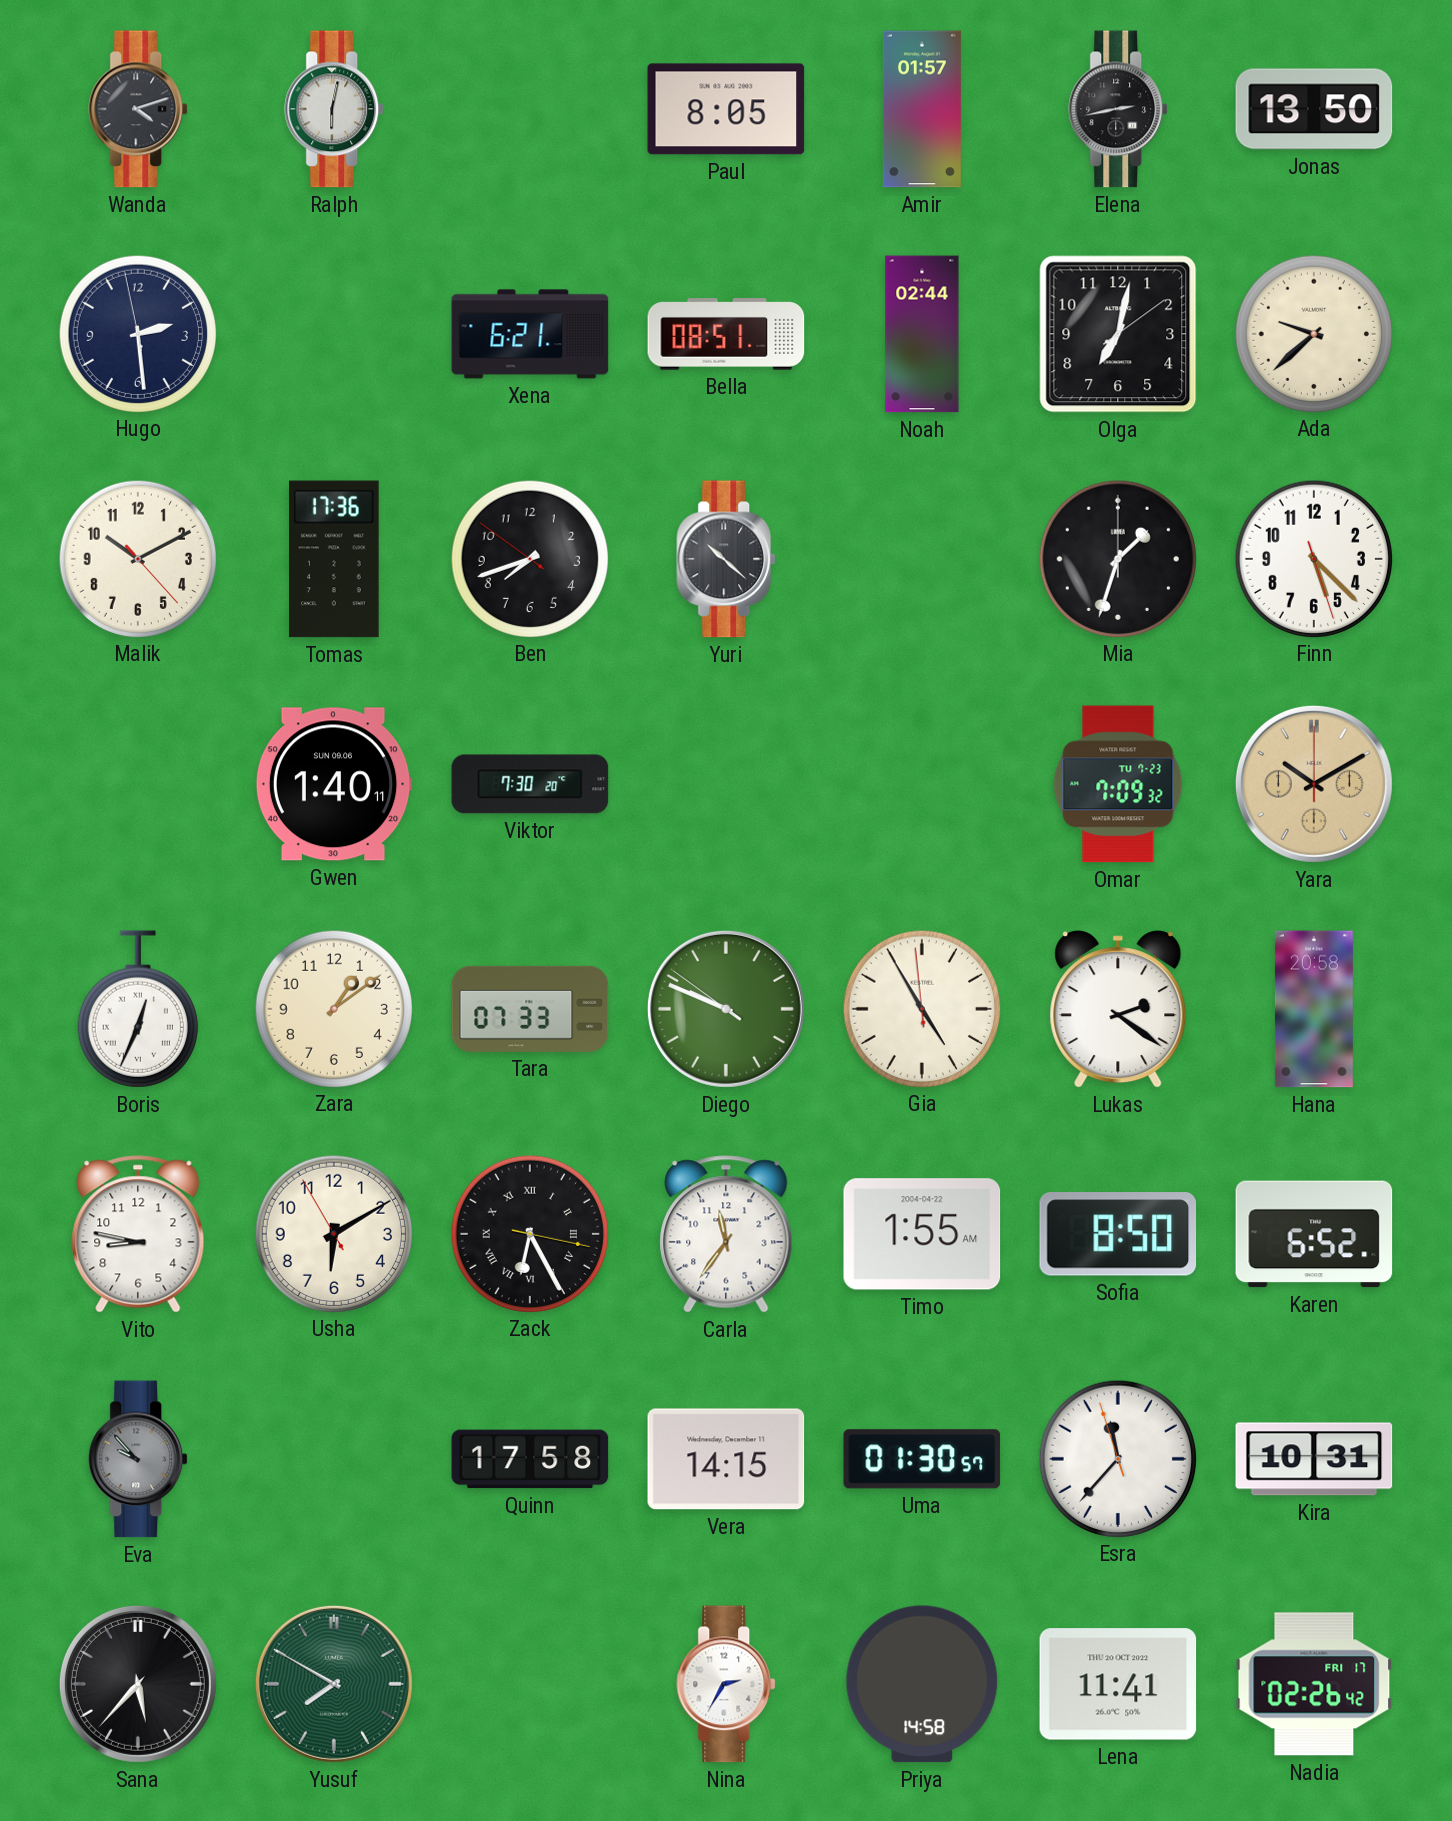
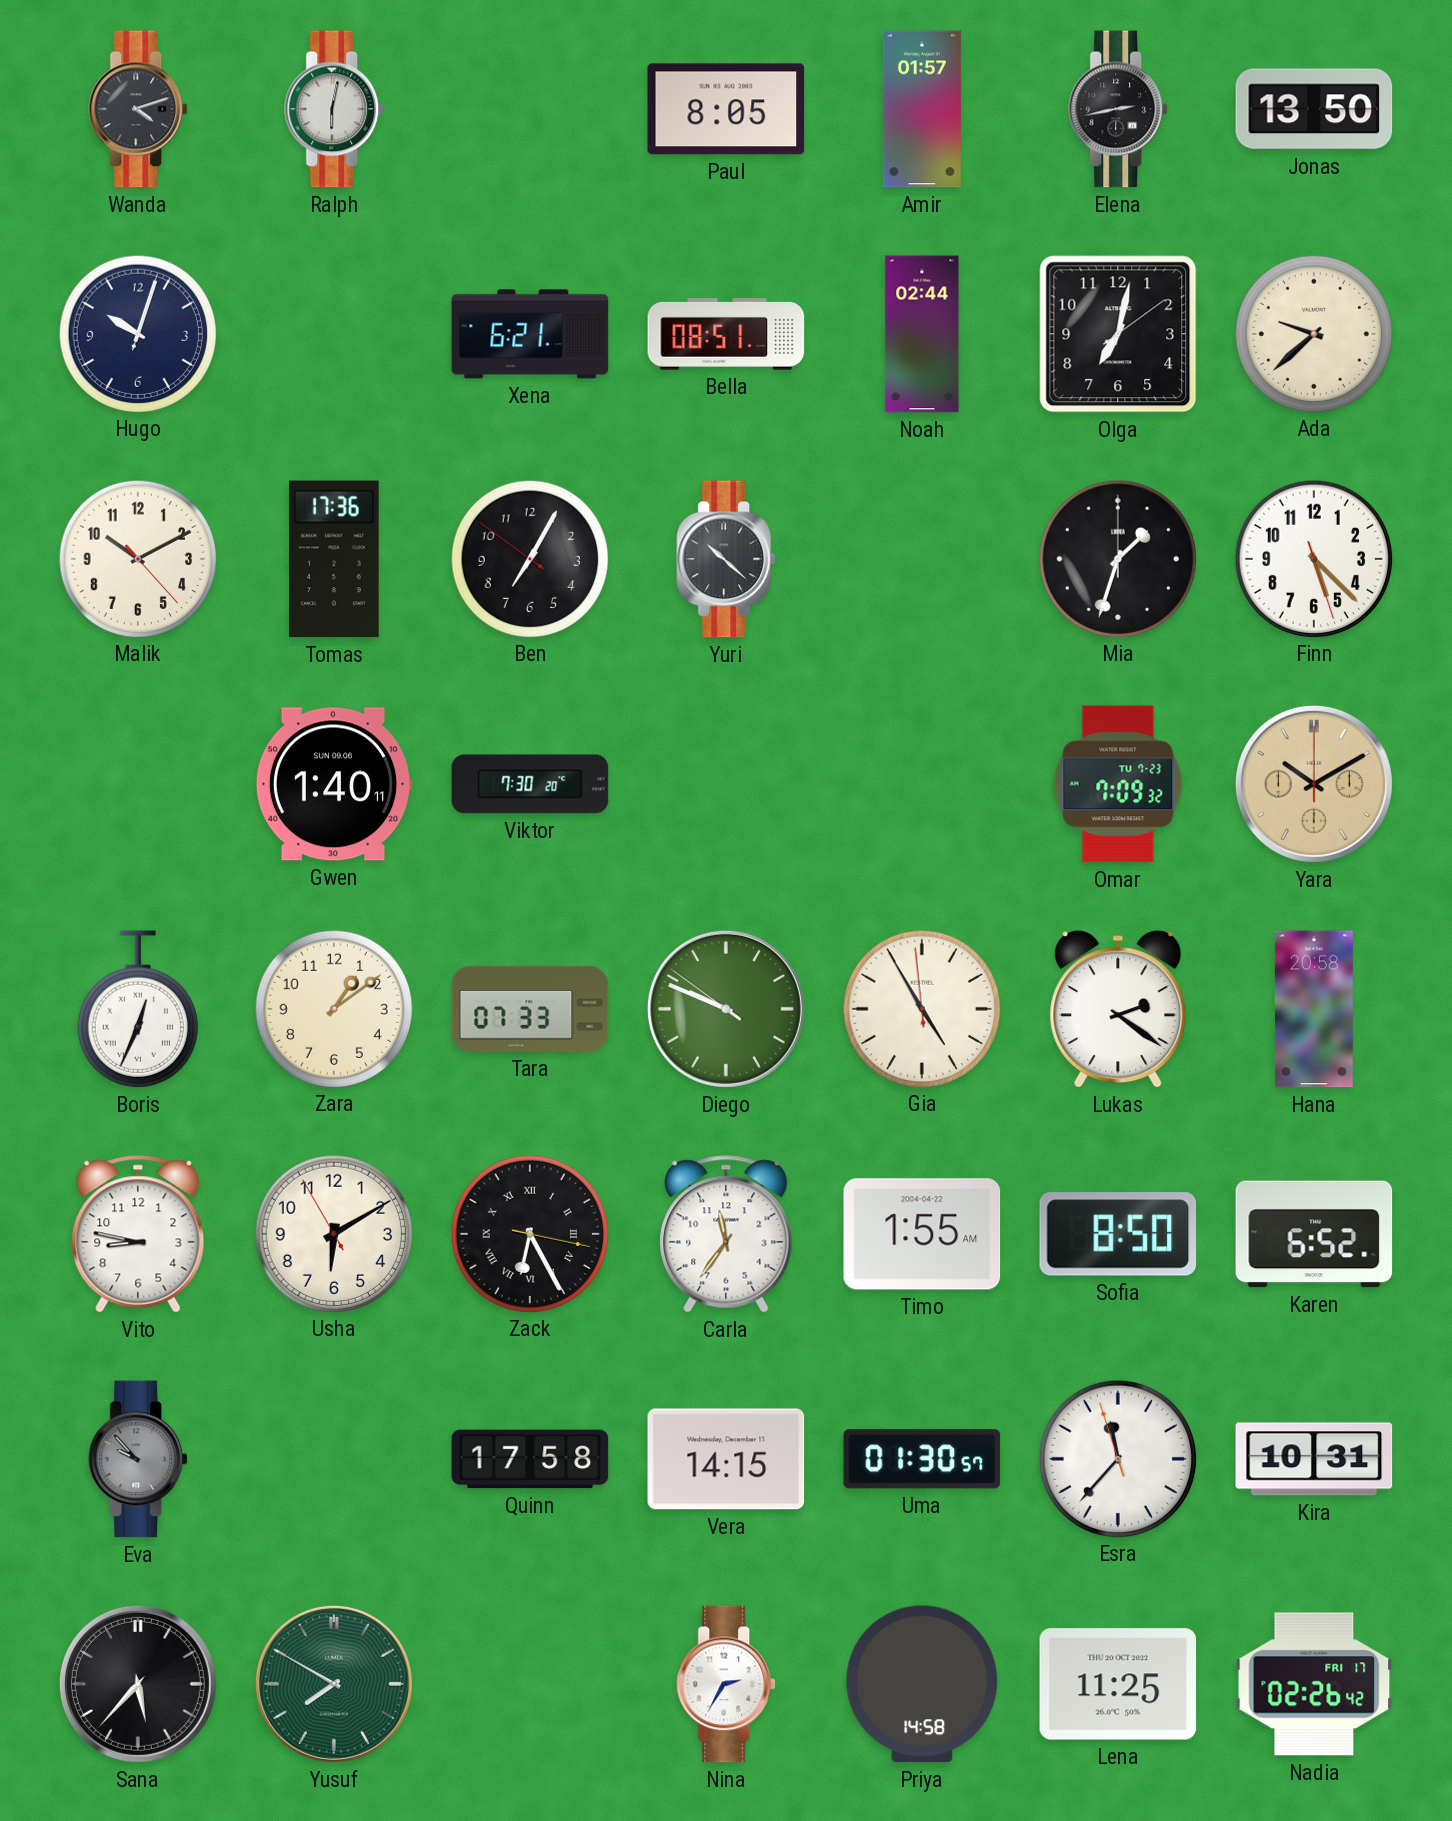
Hugo: 2:28 -> 10:03 (137, 333)
Ben: 7:41 -> 7:04 (529, 558)
Lena: 11:41 -> 11:25 (1118, 1684)
